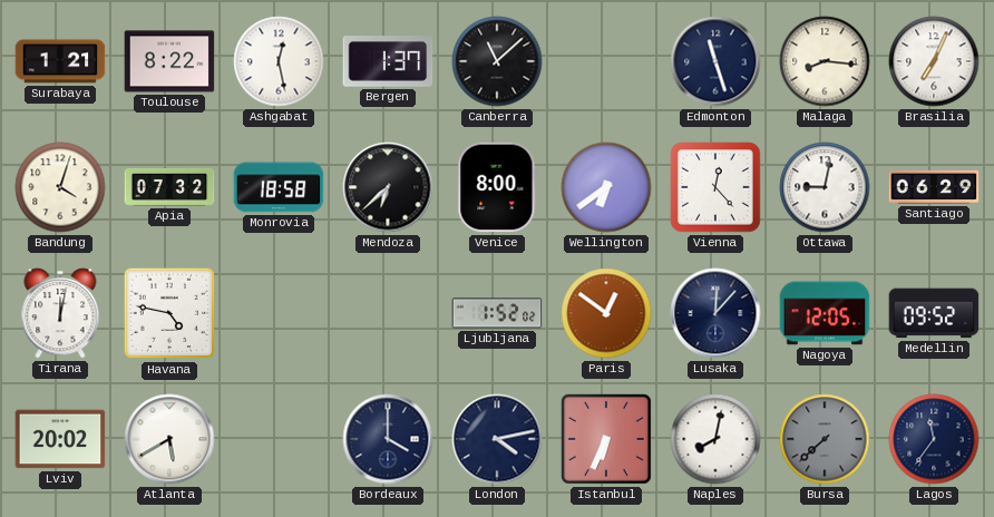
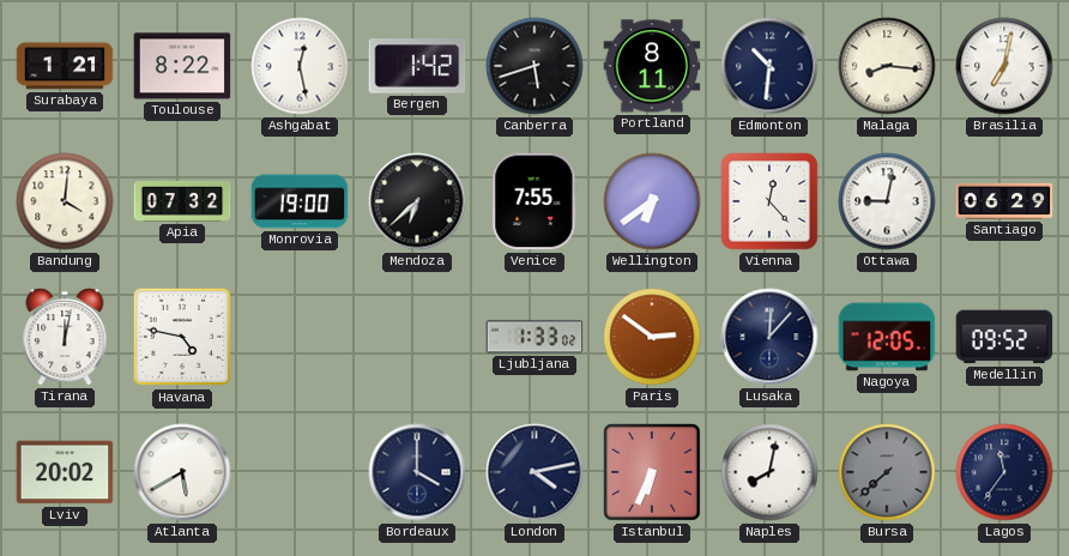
Bergen: 1:37 -> 1:42 (417, 67)
Canberra: 11:08 -> 5:42 (534, 66)
Portland: none -> 8:11 (652, 66)
Edmonton: 11:27 -> 10:31 (769, 66)
Brasilia: 7:04 -> 7:02 (1004, 66)
Bandung: 4:03 -> 4:01 (65, 201)
Monrovia: 18:58 -> 19:00 (300, 201)
Venice: 8:00 -> 7:55 (534, 201)
Ljubljana: 1:52 -> 1:33 (534, 337)
Paris: 12:51 -> 2:51 (652, 337)
